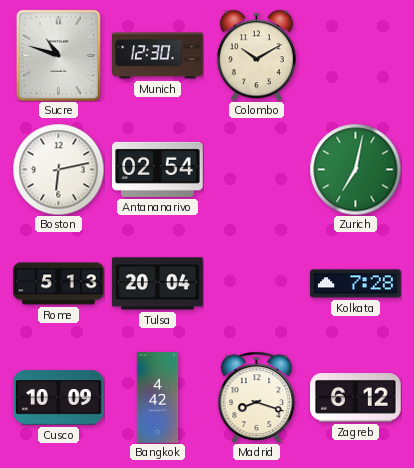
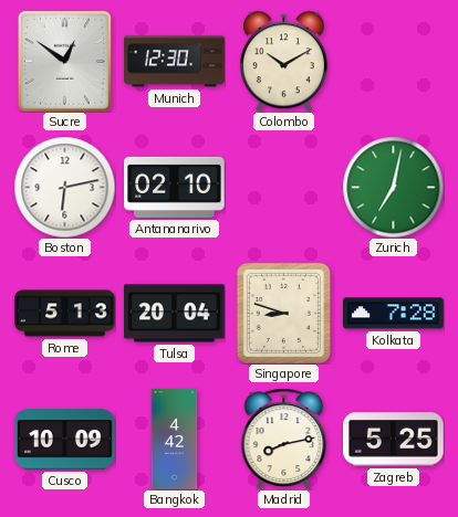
Sucre: 10:48 -> 12:51 (64, 61)
Antananarivo: 02:54 -> 02:10 (175, 187)
Singapore: none -> 8:48 (283, 313)
Madrid: 8:18 -> 8:13 (284, 439)
Zagreb: 6:12 -> 5:25 (394, 440)
